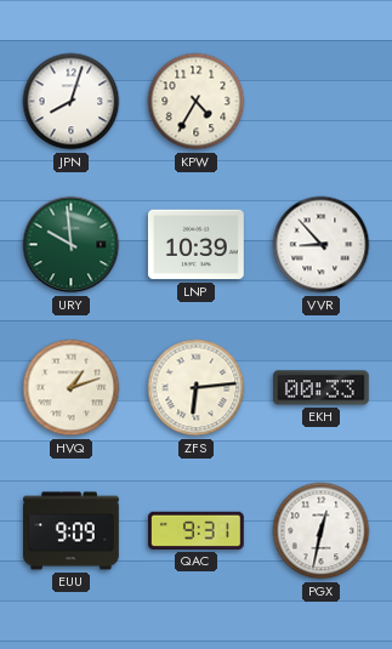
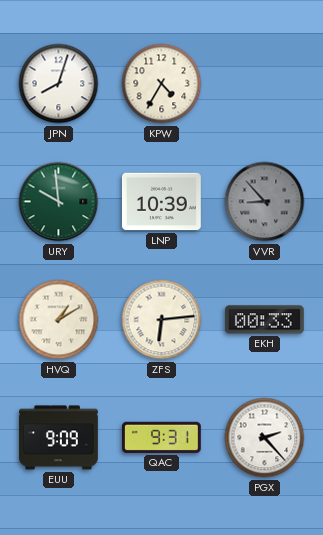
VVR dial: white -> grey (265, 202)
HVQ: 1:12 -> 1:10 (59, 320)
PGX: 12:32 -> 2:23 (265, 438)
